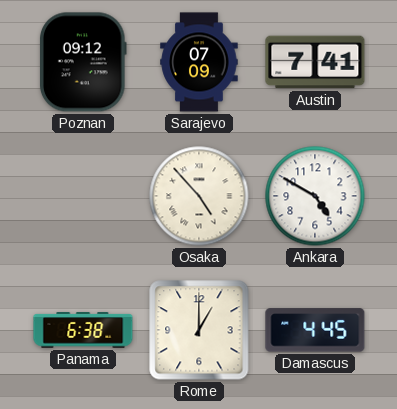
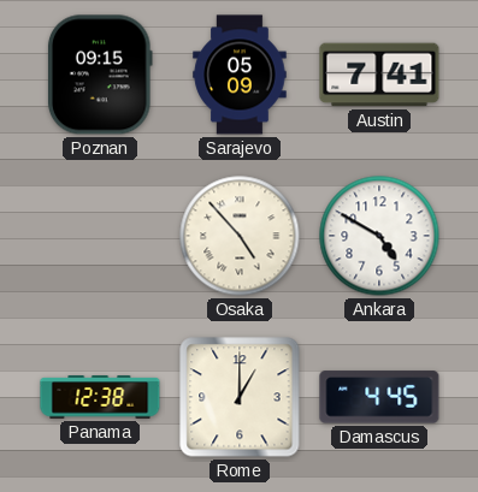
Poznan: 09:12 -> 09:15 (100, 75)
Sarajevo: 07:09 -> 05:09 (240, 75)
Panama: 6:38 -> 12:38 (100, 397)
